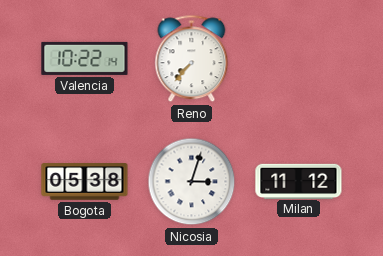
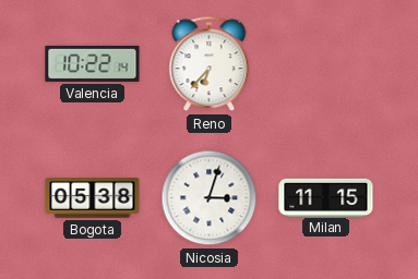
Reno: 7:37 -> 6:37 (210, 64)
Milan: 11:12 -> 11:15 (326, 197)
